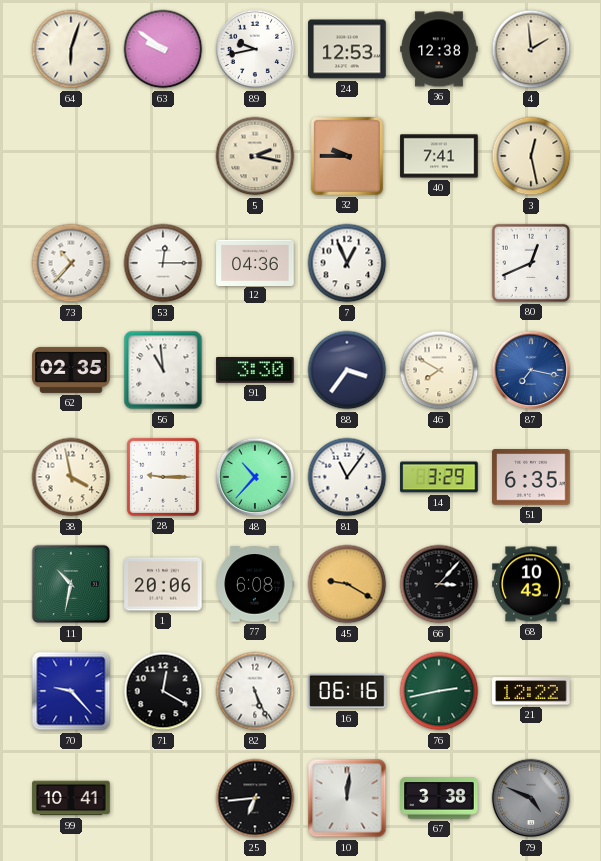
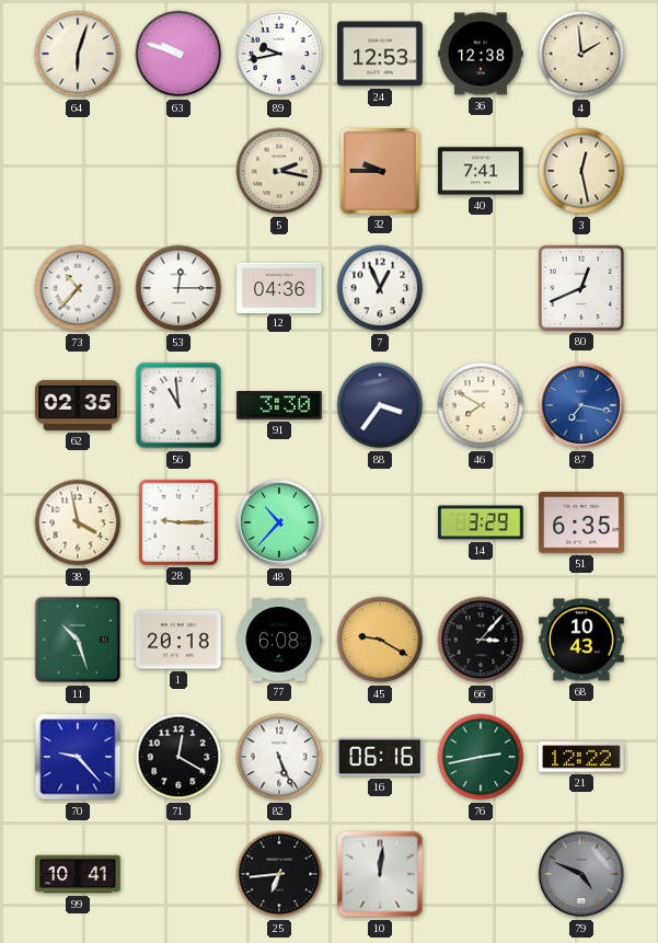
63: 9:51 -> 9:48 (178, 54)
81: 11:06 -> none (347, 477)
11: 10:32 -> 10:27 (78, 640)
1: 20:06 -> 20:18 (178, 640)
67: 3:38 -> none (439, 798)
